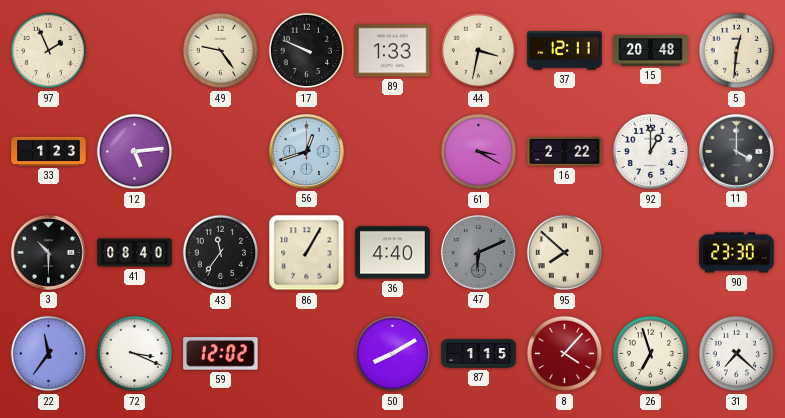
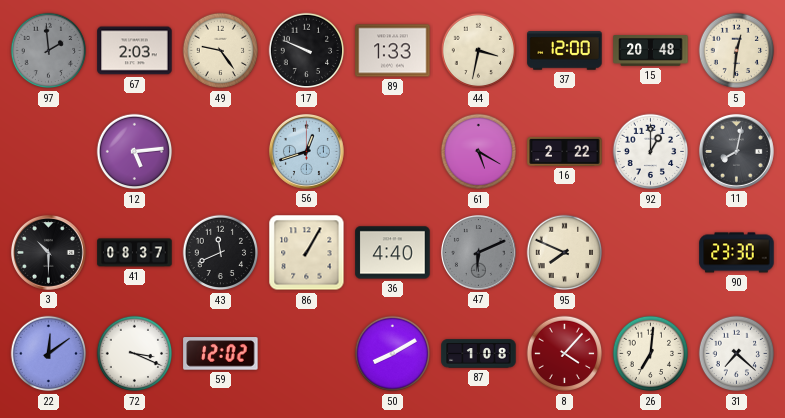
97: 1:56 -> 1:59 (49, 51)
97 dial: cream -> grey (49, 51)
67: none -> 2:03 (135, 51)
37: 12:11 -> 12:00 (565, 51)
33: 1:23 -> none (49, 151)
61: 3:20 -> 5:20 (479, 152)
11: 4:00 -> 8:02 (736, 151)
41: 08:40 -> 08:37 (135, 253)
43: 11:36 -> 11:41 (221, 253)
95: 7:52 -> 7:49 (565, 253)
22: 11:36 -> 12:09 (49, 354)
87: 1:15 -> 1:08 (479, 354)
26: 6:57 -> 7:01 (651, 354)
